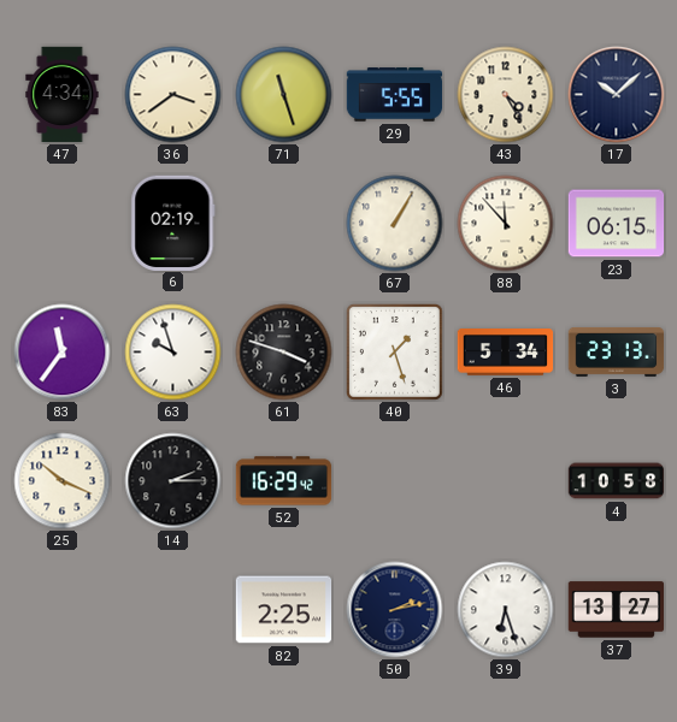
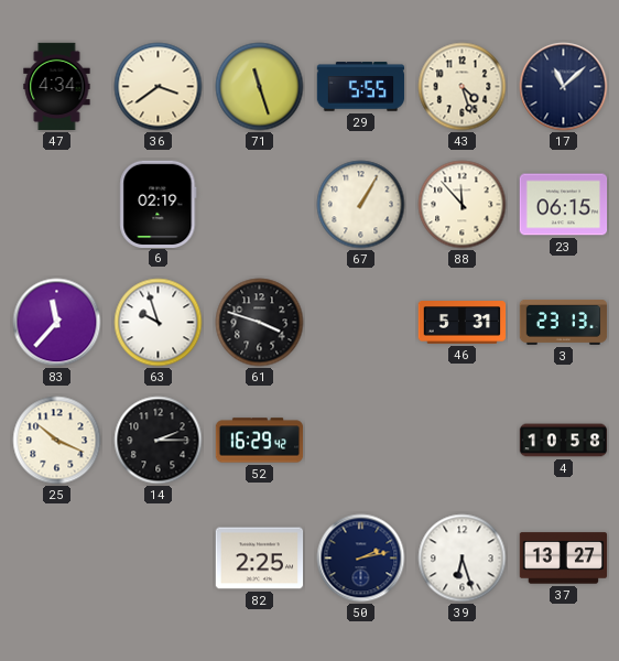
43: 4:25 -> 4:27 (463, 87)
17: 10:08 -> 11:08 (564, 87)
83: 11:36 -> 11:37 (57, 323)
40: 1:27 -> none (395, 353)
46: 5:34 -> 5:31 (463, 323)
